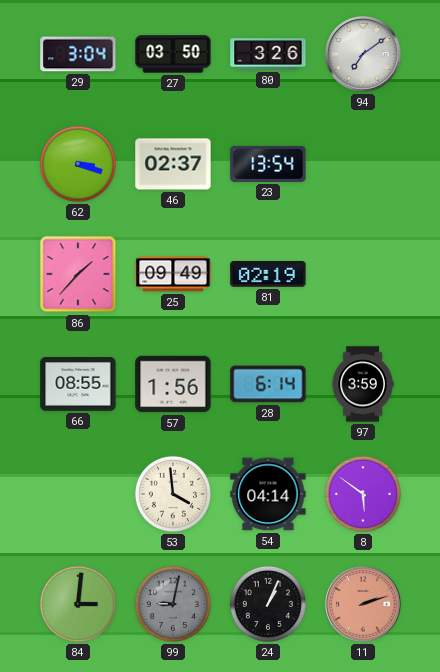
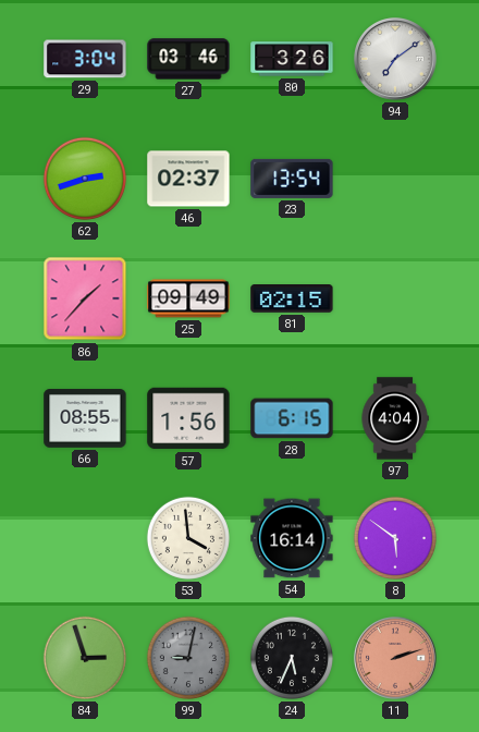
27: 03:50 -> 03:46 (188, 59)
62: 3:18 -> 2:42 (85, 179)
81: 02:19 -> 02:15 (292, 300)
28: 6:14 -> 6:15 (292, 418)
97: 3:59 -> 4:04 (395, 418)
54: 04:14 -> 16:14 (292, 538)
84: 3:01 -> 2:57 (85, 658)
24: 1:04 -> 5:34 (292, 658)
